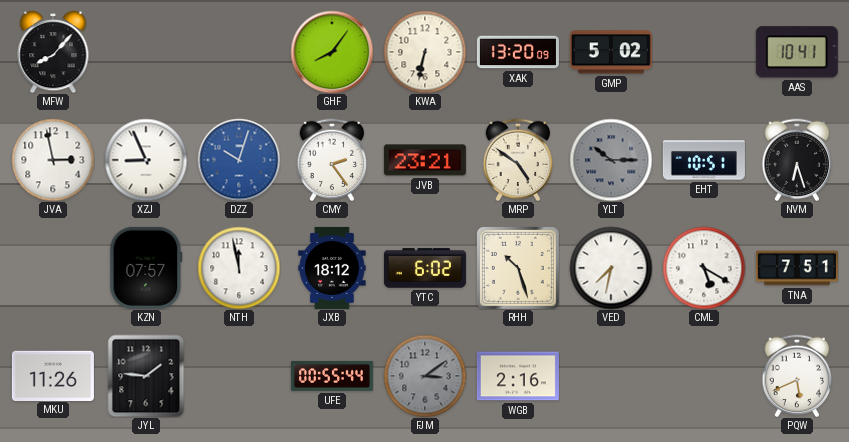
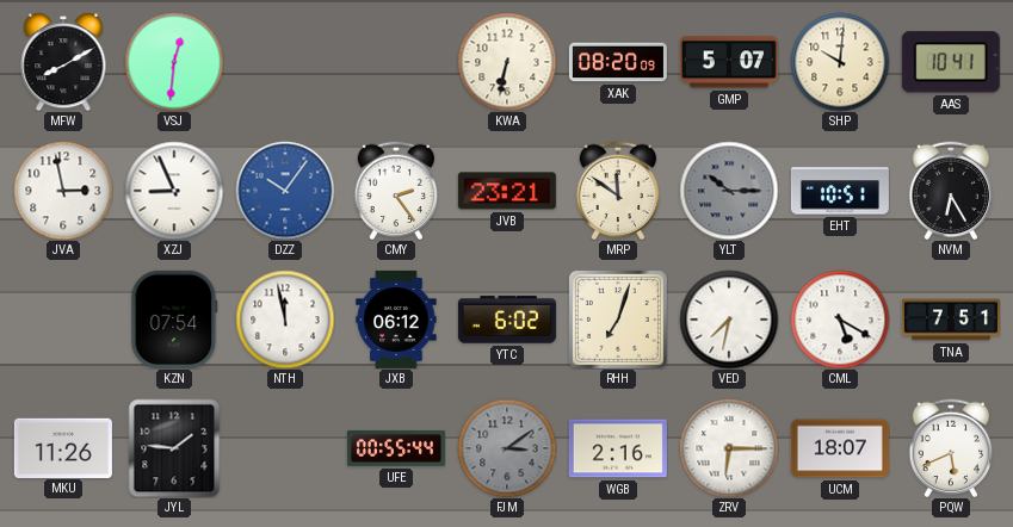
MFW: 8:07 -> 8:10 (63, 62)
VSJ: none -> 12:31 (174, 62)
GHF: 8:06 -> none (332, 52)
XAK: 13:20 -> 08:20 (618, 62)
GMP: 5:02 -> 5:07 (729, 62)
SHP: none -> 10:01 (840, 62)
DZZ: 10:03 -> 10:06 (285, 191)
MRP: 4:51 -> 11:51 (618, 191)
NVM: 6:27 -> 6:25 (951, 191)
KZN: 07:57 -> 07:54 (174, 320)
JXB: 18:12 -> 06:12 (396, 320)
RHH: 10:27 -> 7:03 (618, 320)
ZRV: none -> 6:15 (729, 448)
UCM: none -> 18:07 (840, 448)
